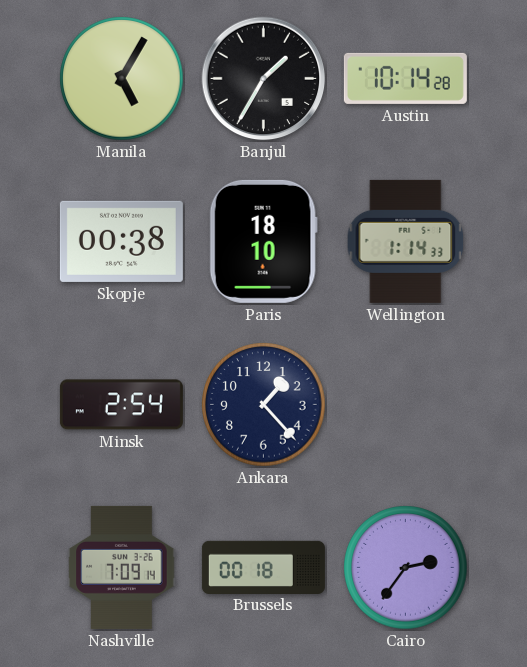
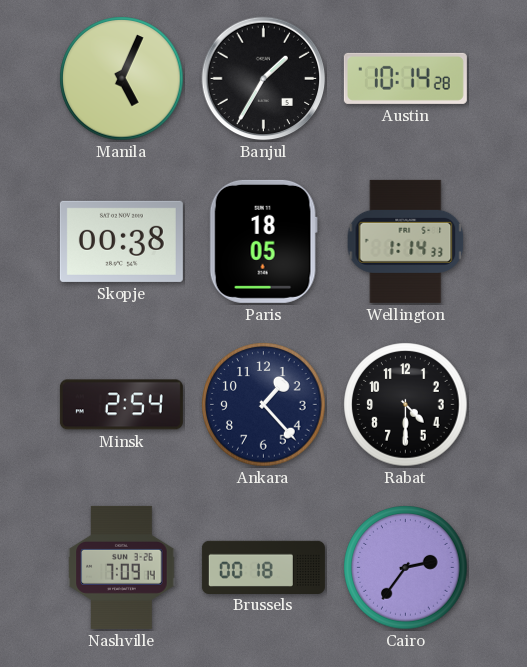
Manila: 5:05 -> 5:04 (122, 79)
Paris: 18:10 -> 18:05 (263, 241)
Rabat: none -> 4:30 (406, 405)
